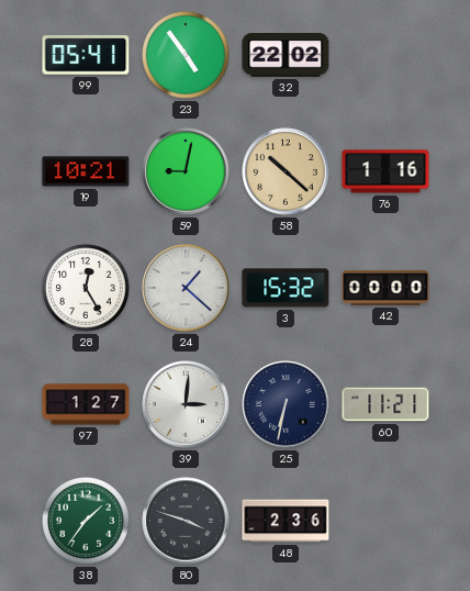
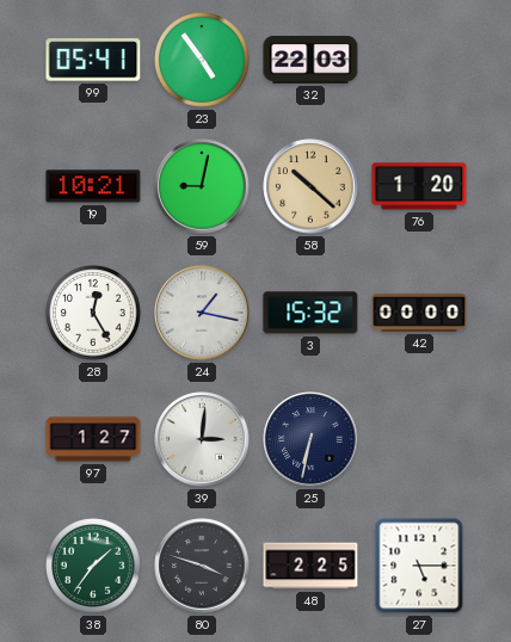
32: 22:02 -> 22:03 (310, 61)
76: 1:16 -> 1:20 (419, 186)
24: 1:22 -> 1:17 (202, 313)
60: 11:21 -> none (385, 404)
48: 2:36 -> 2:25 (310, 566)
27: none -> 5:15 (419, 566)
